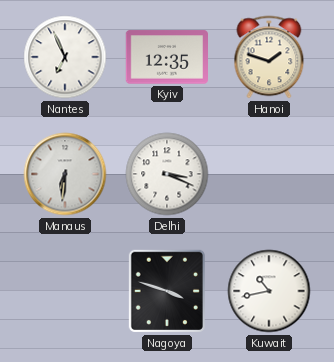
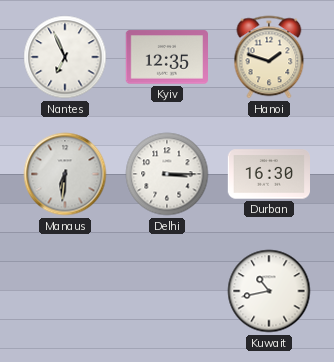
Delhi: 3:19 -> 3:15 (167, 174)
Durban: none -> 16:30 (269, 174)
Nagoya: 3:48 -> none (167, 291)
